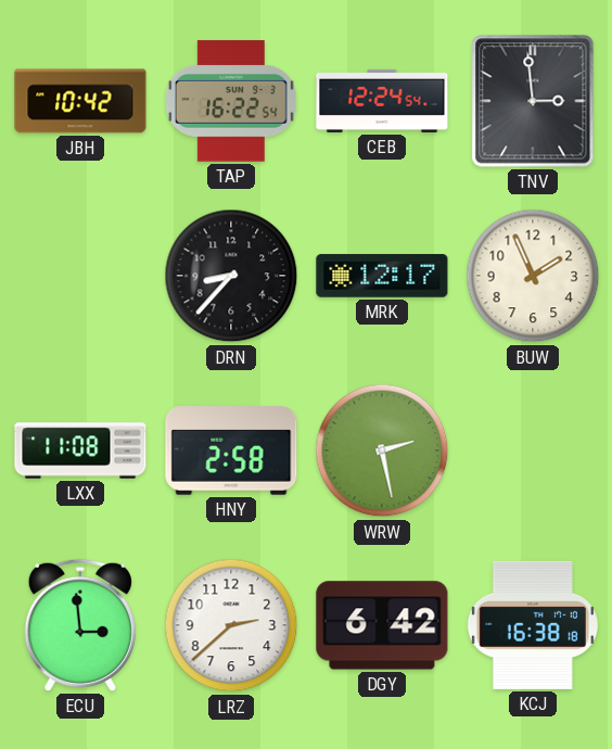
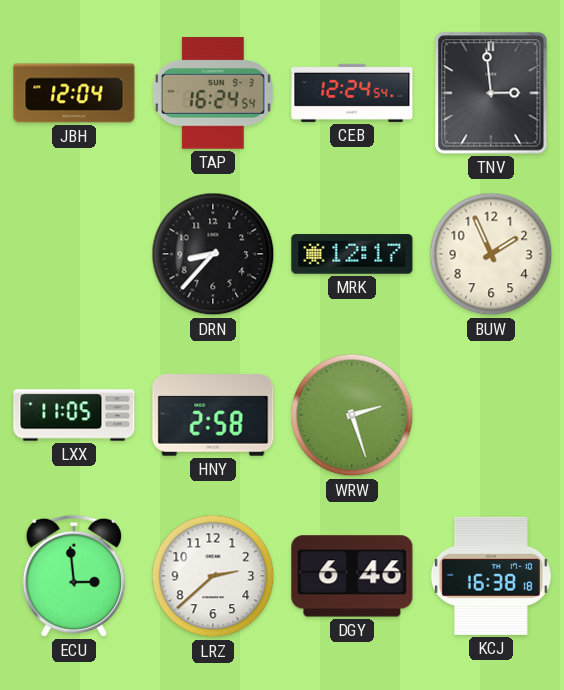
JBH: 10:42 -> 12:04 (74, 93)
TAP: 16:22 -> 16:24 (213, 93)
LXX: 11:08 -> 11:05 (74, 415)
WRW: 2:28 -> 2:27 (352, 415)
DGY: 6:42 -> 6:46 (352, 576)
